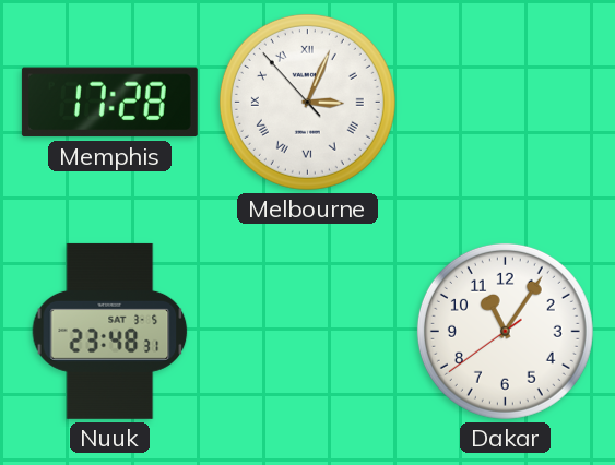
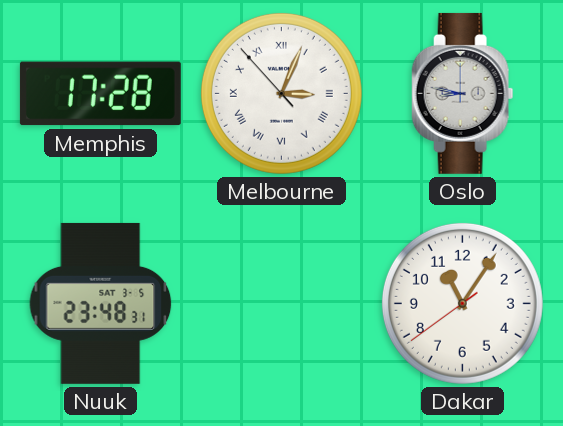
Oslo: none -> 8:47 (463, 93)
